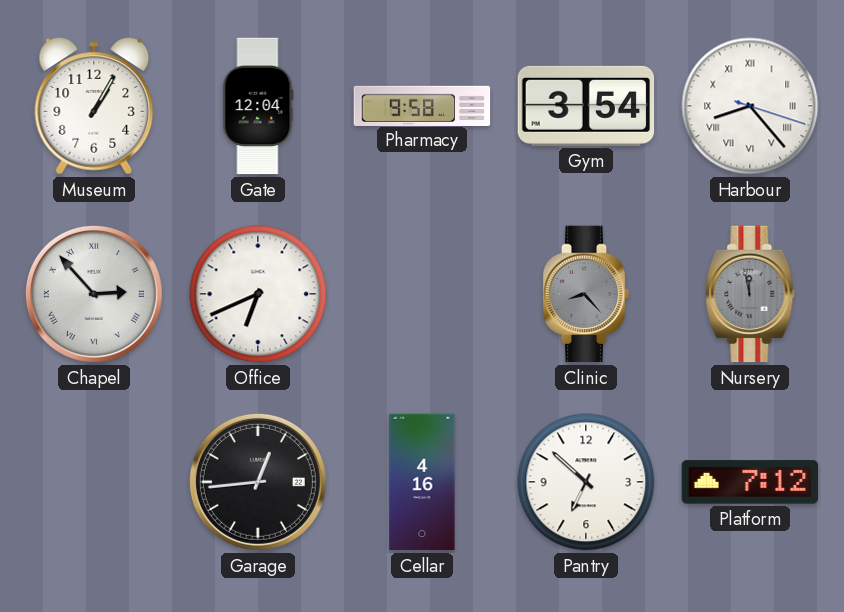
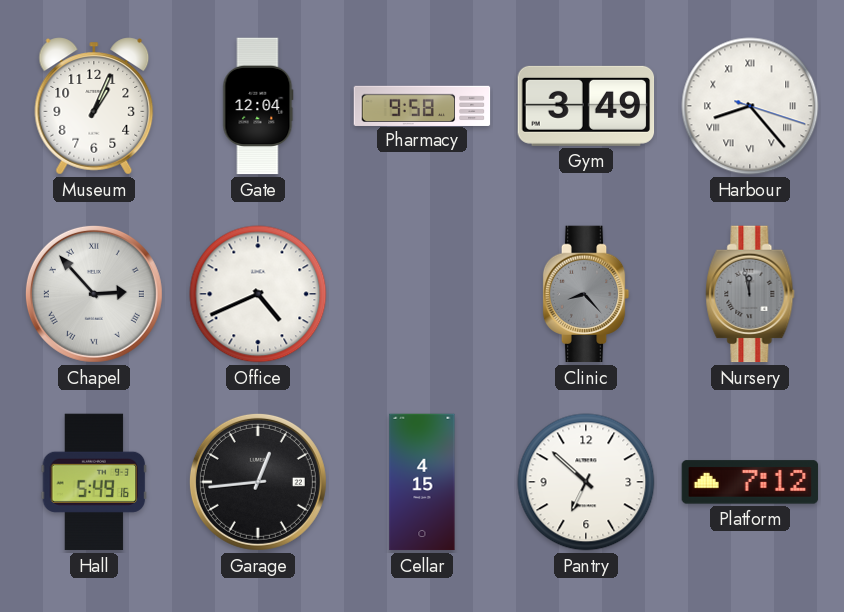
Museum: 1:05 -> 1:04 (94, 106)
Gym: 3:54 -> 3:49 (586, 106)
Office: 6:41 -> 4:41 (258, 294)
Hall: none -> 5:49 (94, 482)
Cellar: 4:16 -> 4:15 (422, 482)
